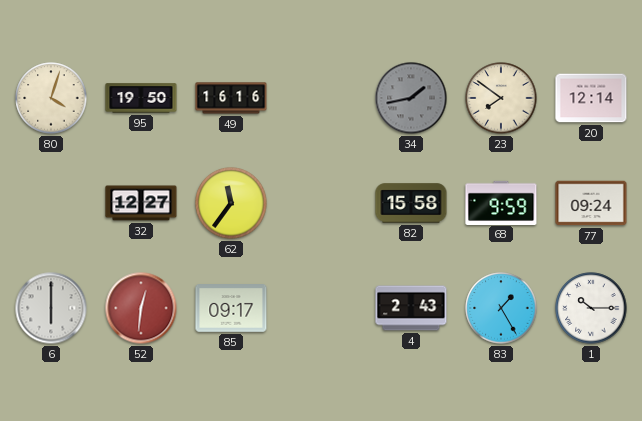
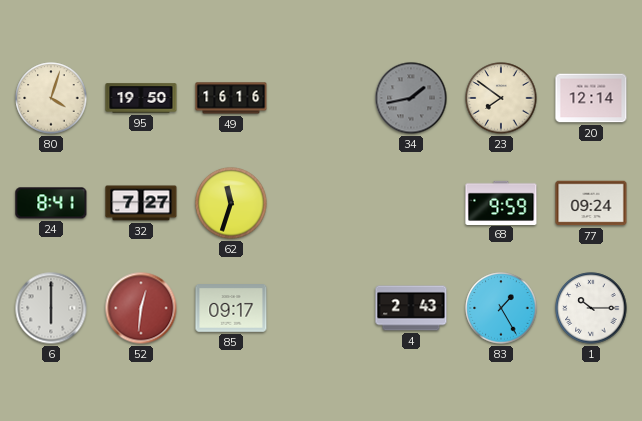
24: none -> 8:41 (51, 203)
32: 12:27 -> 7:27 (141, 203)
62: 11:36 -> 11:33 (231, 203)
82: 15:58 -> none (411, 203)
